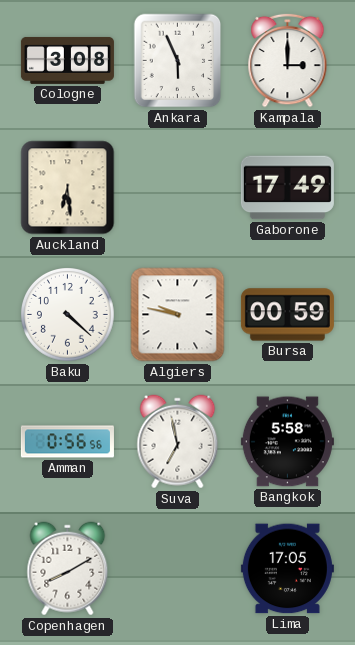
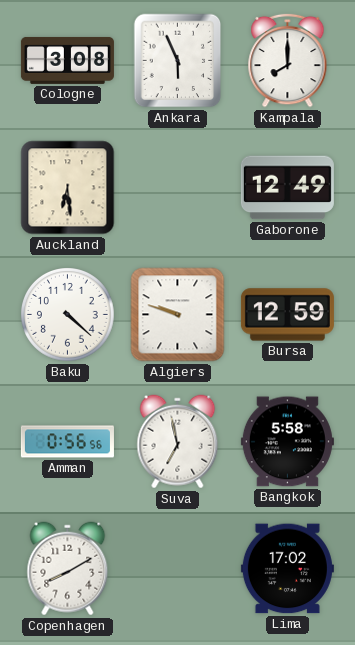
Kampala: 3:00 -> 8:00 (288, 60)
Gaborone: 17:49 -> 12:49 (287, 188)
Algiers: 9:47 -> 9:48 (178, 315)
Bursa: 00:59 -> 12:59 (287, 315)
Lima: 17:05 -> 17:02 (287, 569)
